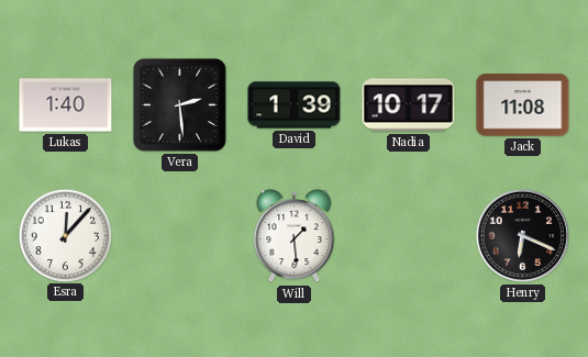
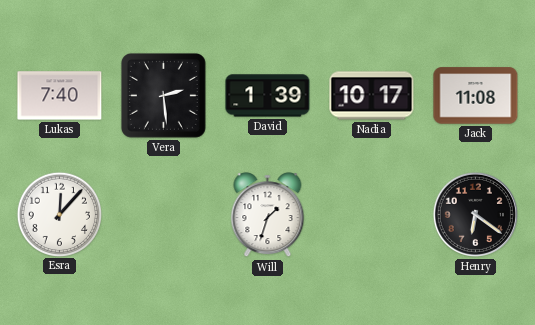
Lukas: 1:40 -> 7:40 (60, 96)
Will: 1:29 -> 1:33 (268, 215)
Henry: 6:19 -> 6:21 (475, 214)
